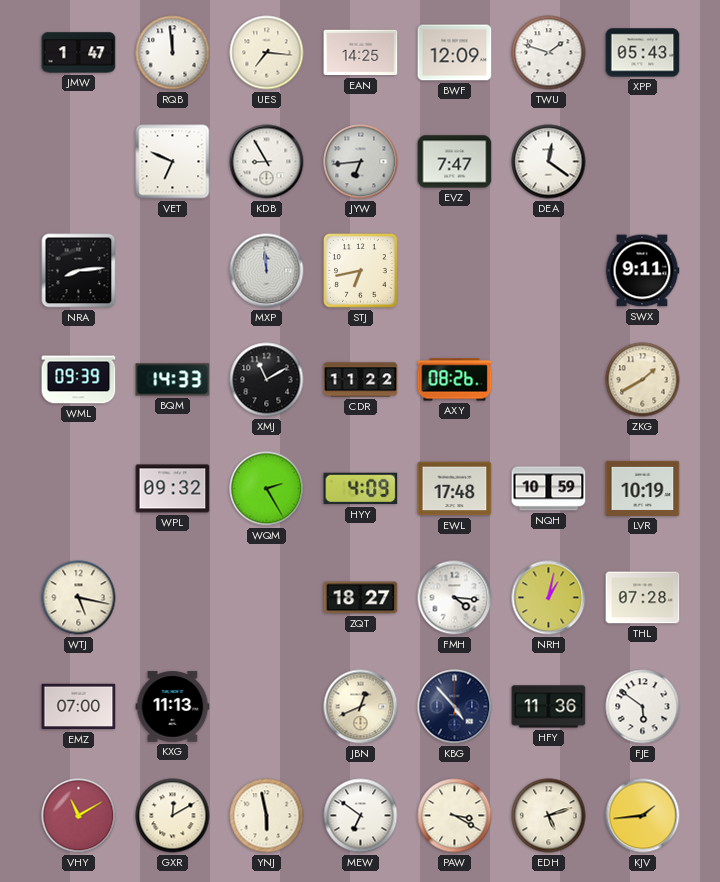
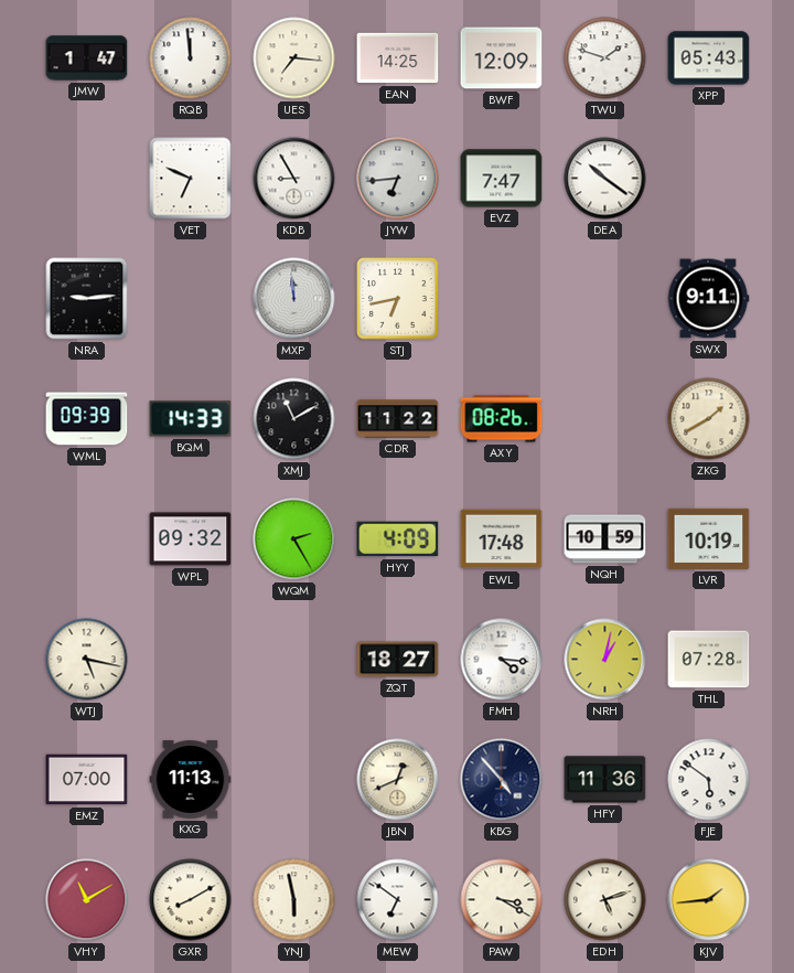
DEA: 12:21 -> 10:21 (605, 179)
NRA: 8:14 -> 9:14 (87, 299)
GXR: 12:10 -> 8:10 (191, 900)
